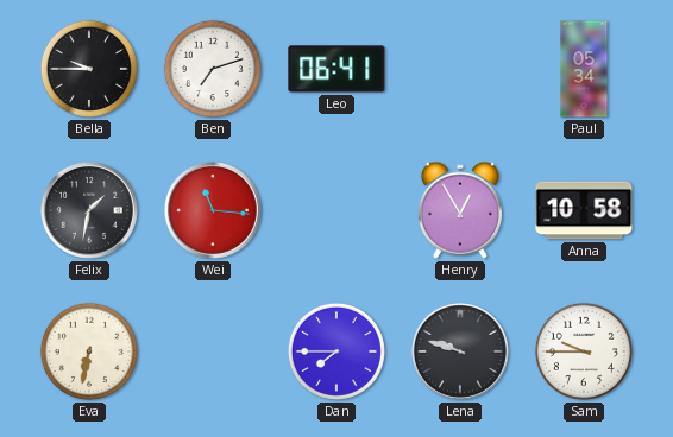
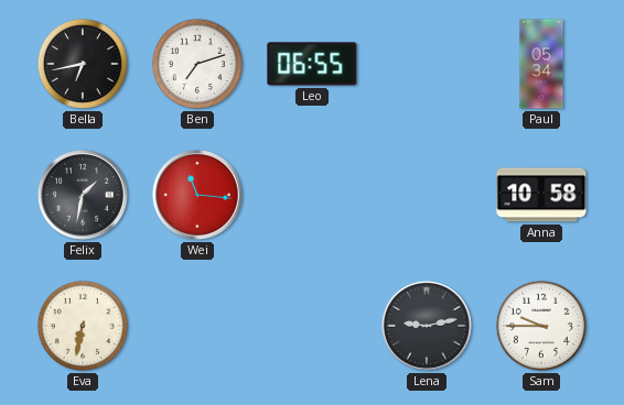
Bella: 9:45 -> 6:43 (83, 64)
Leo: 06:41 -> 06:55 (312, 64)
Henry: 12:55 -> none (460, 210)
Dan: 7:45 -> none (336, 351)
Lena: 9:48 -> 9:13 (427, 326)
